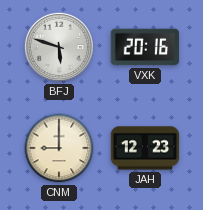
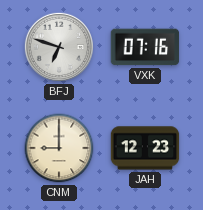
BFJ: 5:48 -> 6:48 (59, 47)
VXK: 20:16 -> 07:16 (145, 47)
